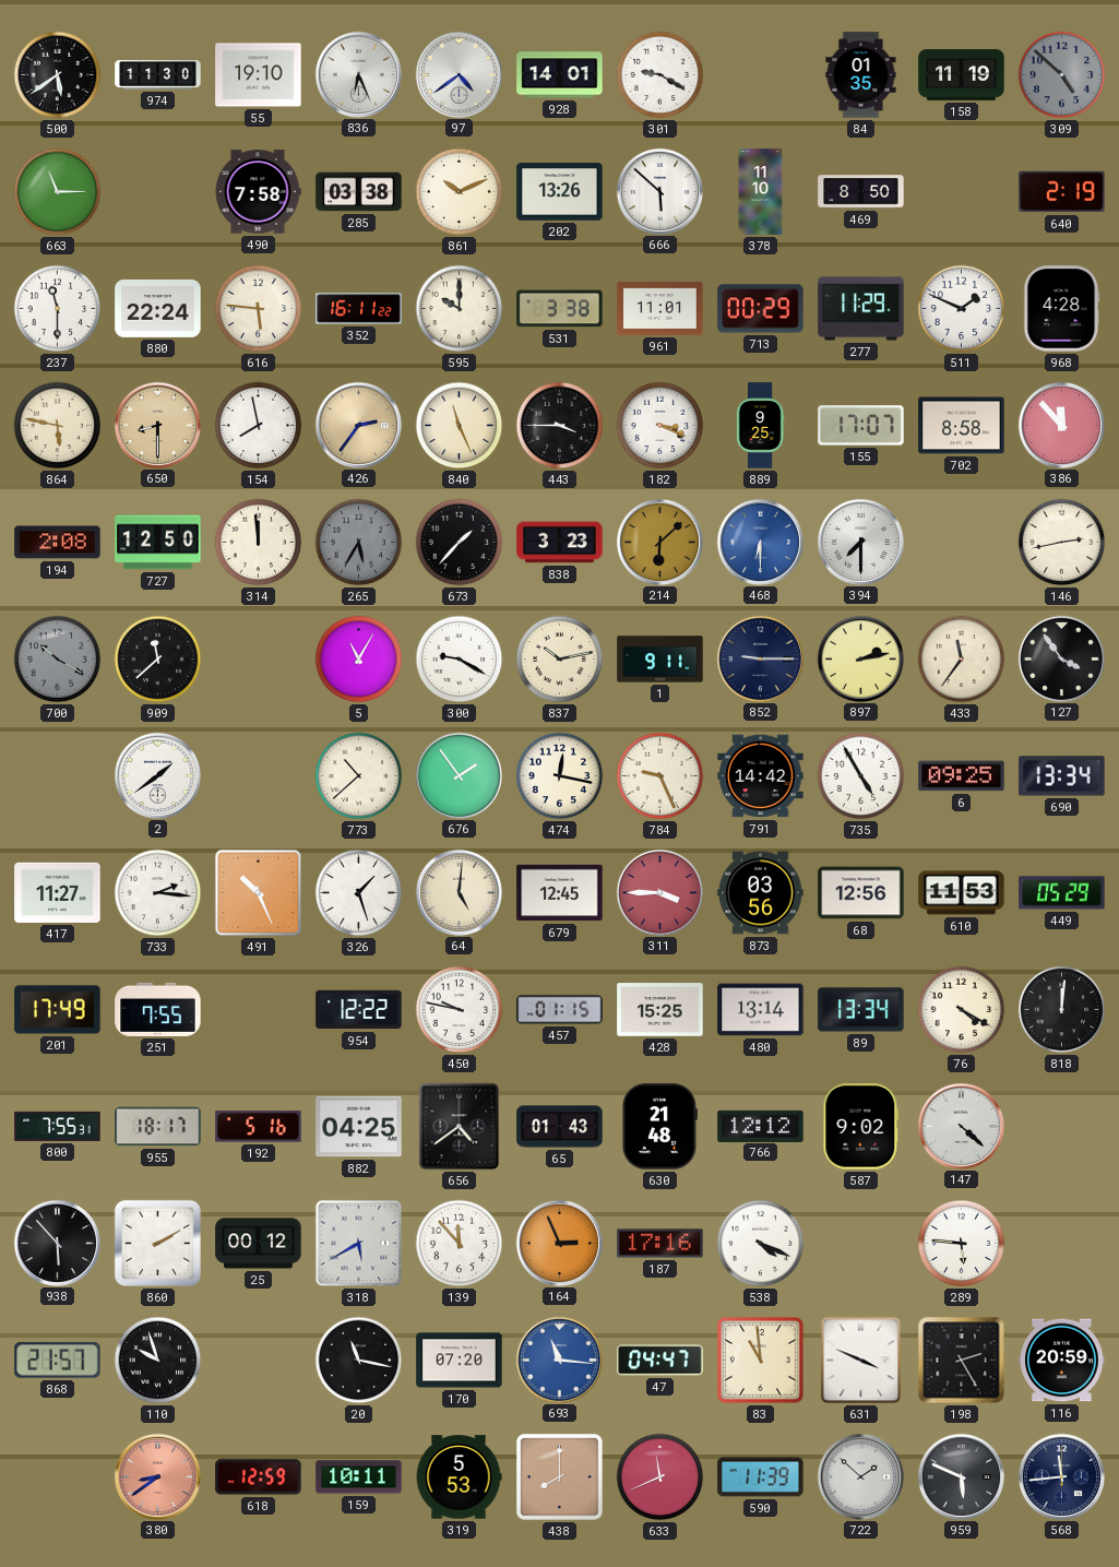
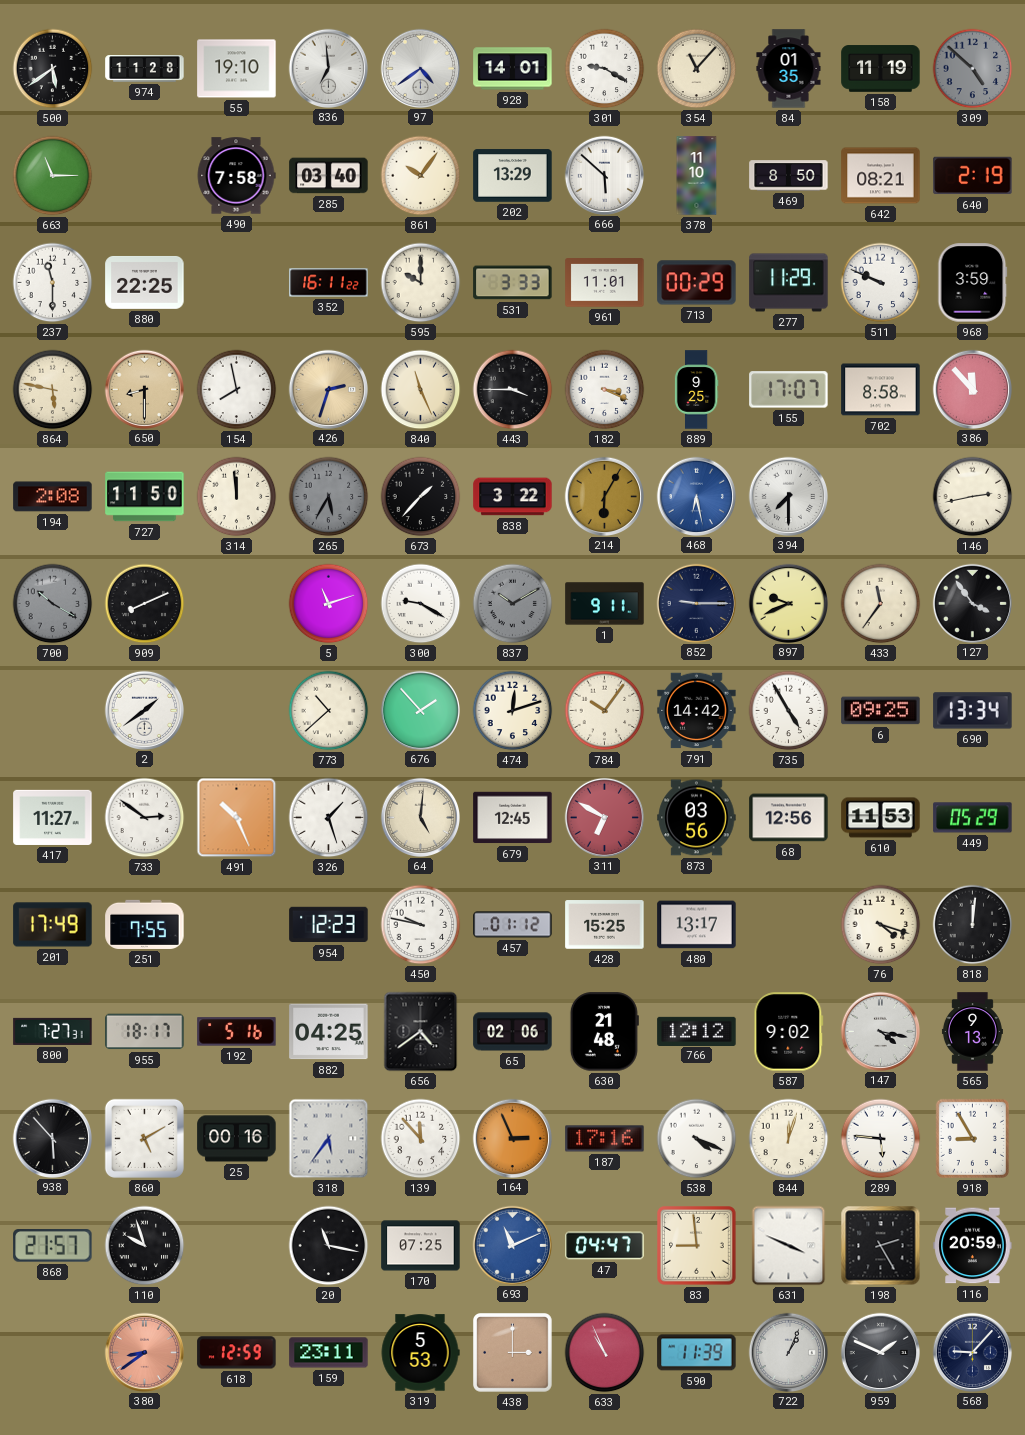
974: 11:30 -> 11:28 (145, 69)
836: 6:26 -> 6:59 (328, 68)
354: none -> 11:07 (697, 69)
285: 03:38 -> 03:40 (329, 176)
861: 10:11 -> 10:06 (421, 176)
202: 13:26 -> 13:29 (513, 176)
642: none -> 08:21 (881, 176)
880: 22:24 -> 22:25 (145, 283)
616: 5:46 -> none (259, 309)
531: 3:38 -> 3:33 (513, 283)
511: 1:49 -> 9:49 (881, 283)
968: 4:28 -> 3:59 (973, 283)
426: 2:36 -> 2:33 (328, 389)
727: 12:50 -> 11:50 (145, 497)
838: 3:23 -> 3:22 (513, 497)
214: 6:08 -> 6:05 (604, 496)
468: 6:30 -> 6:28 (696, 496)
909: 11:38 -> 8:11 (145, 604)
5: 11:05 -> 11:12 (329, 604)
837: 10:13 -> 10:10 (513, 604)
837 dial: cream -> grey (513, 604)
897: 2:13 -> 9:41 (788, 603)
676: 1:54 -> 1:53 (420, 710)
474: 12:17 -> 12:12 (513, 711)
784: 9:26 -> 10:06 (605, 711)
733: 2:16 -> 2:51 (145, 818)
311: 3:45 -> 6:50 (604, 817)
954: 12:22 -> 12:23 (329, 925)
457: 01:15 -> 01:12 (513, 925)
480: 13:14 -> 13:17 (697, 925)
89: 13:34 -> none (861, 1010)
76: 4:20 -> 4:18 (881, 925)
800: 7:55 -> 7:27 (53, 1031)
65: 01:43 -> 02:06 (513, 1032)
147: 4:22 -> 4:17 (880, 1031)
565: none -> 9:13 (972, 1032)
860: 2:10 -> 5:10 (144, 1138)
25: 00:12 -> 00:16 (237, 1139)
318: 5:40 -> 5:36 (329, 1139)
844: none -> 12:03 (789, 1139)
918: none -> 8:55 (972, 1138)
170: 07:20 -> 07:25 (421, 1246)
693: 11:16 -> 11:11 (512, 1245)
83: 10:59 -> 8:59 (697, 1246)
159: 10:11 -> 23:11 (329, 1353)
438: 8:00 -> 3:00 (513, 1353)
633: 11:41 -> 10:56 (605, 1353)
722: 1:52 -> 1:04 (788, 1352)
959: 5:49 -> 1:49 (880, 1352)
568: 11:44 -> 9:07 (972, 1352)
